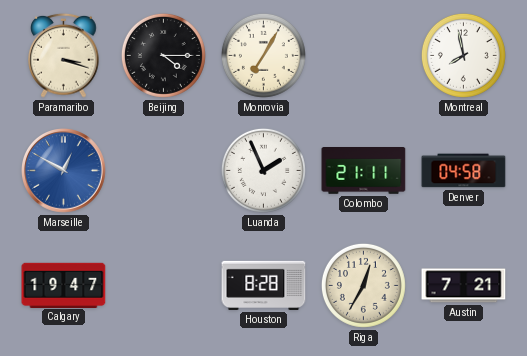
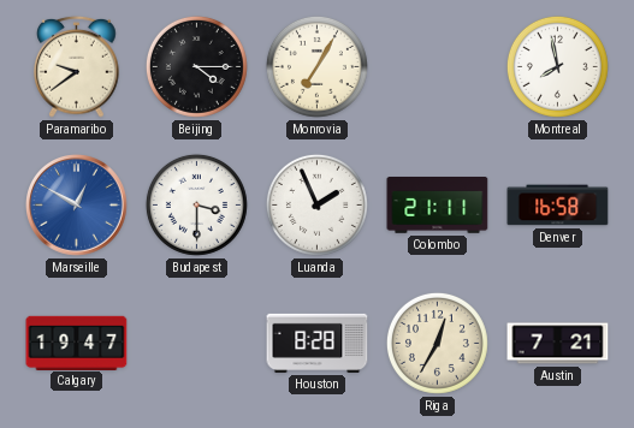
Paramaribo: 3:18 -> 9:39 (77, 66)
Budapest: none -> 3:30 (196, 204)
Denver: 04:58 -> 16:58 (558, 206)
